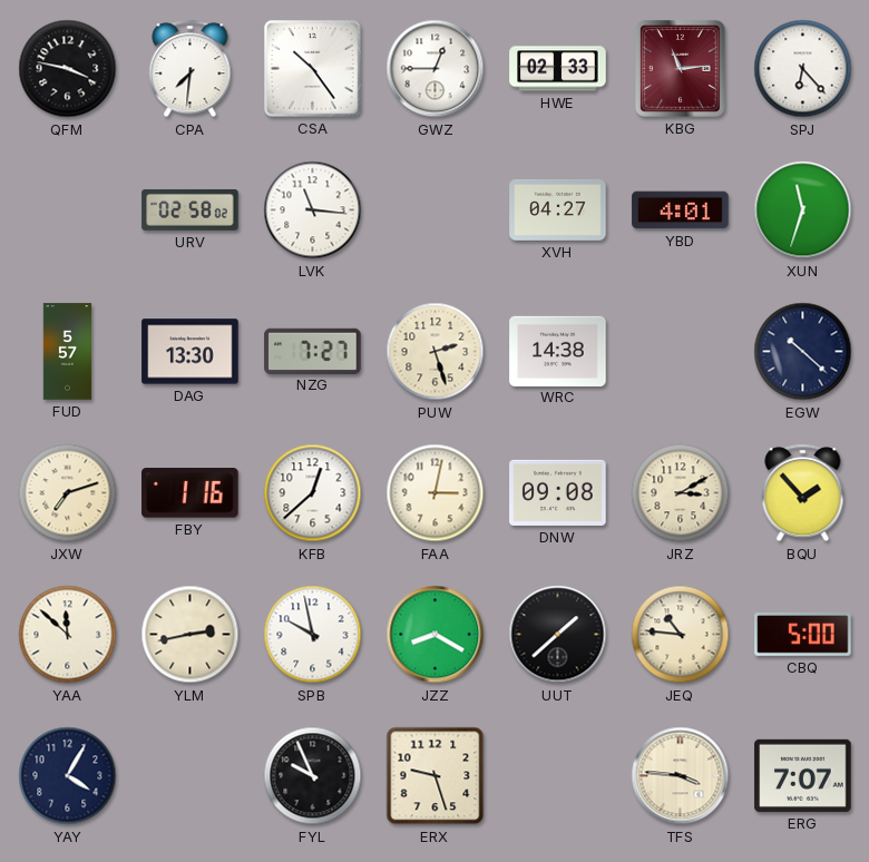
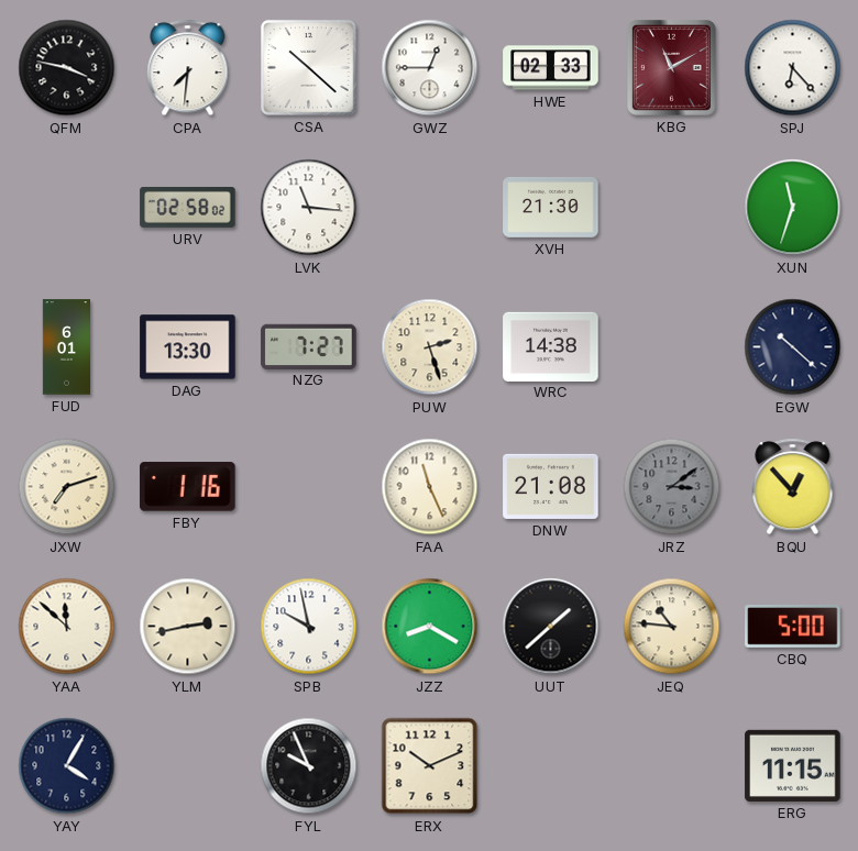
CSA: 10:24 -> 10:22 (309, 68)
KBG: 11:14 -> 11:10 (672, 68)
XVH: 04:27 -> 21:30 (551, 208)
YBD: 4:01 -> none (681, 210)
FUD: 5:57 -> 6:01 (67, 347)
KFB: 12:38 -> none (313, 493)
FAA: 3:02 -> 11:26 (430, 487)
DNW: 09:08 -> 21:08 (551, 486)
JRZ: 3:10 -> 3:09 (672, 487)
JRZ dial: cream -> grey (672, 487)
BQU: 1:53 -> 12:53 (793, 487)
ERX: 9:27 -> 10:11 (430, 766)
TFS: 3:46 -> none (681, 776)
ERG: 7:07 -> 11:15 (793, 765)
